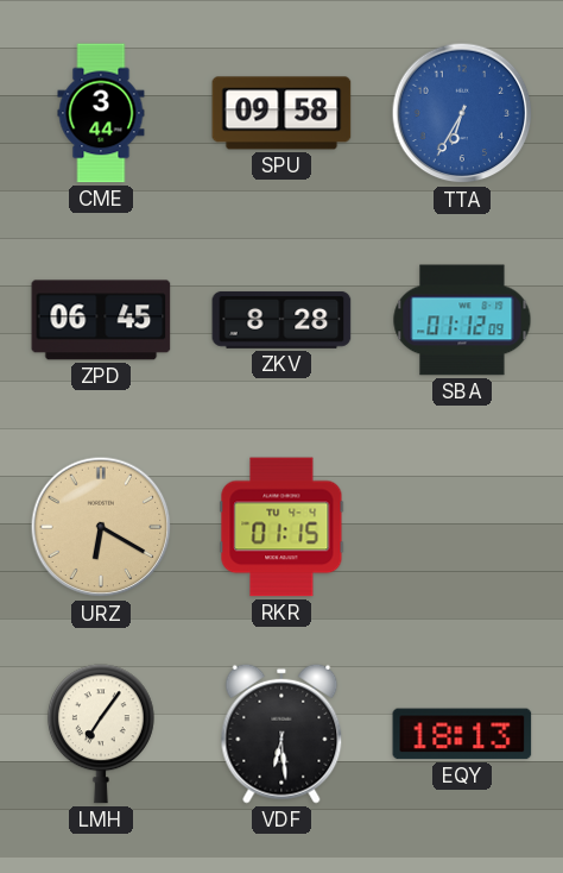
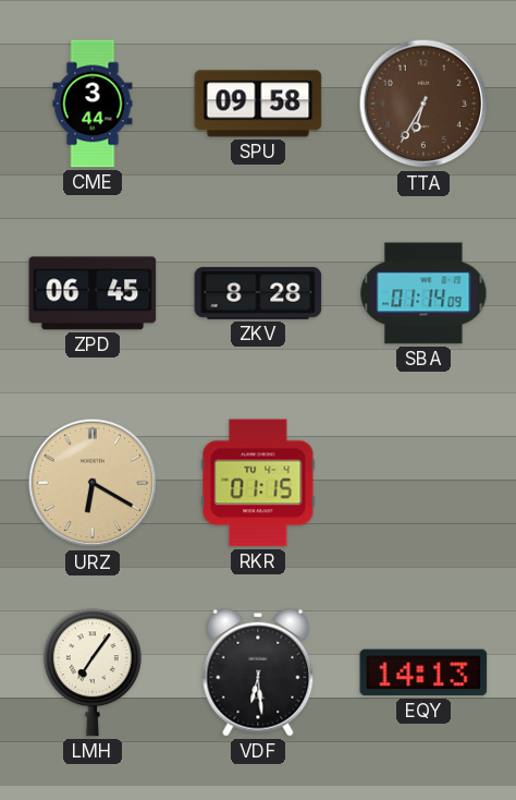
TTA dial: blue -> brown (423, 104)
SBA: 01:12 -> 01:14 (423, 293)
EQY: 18:13 -> 14:13 (423, 672)
